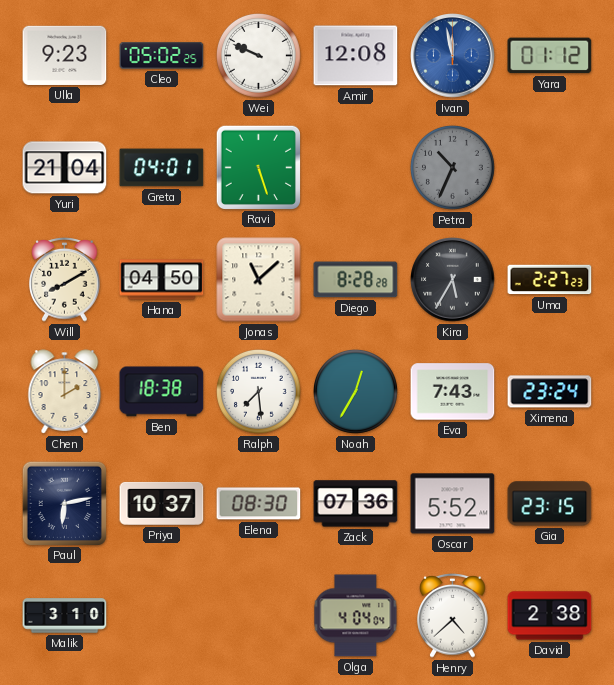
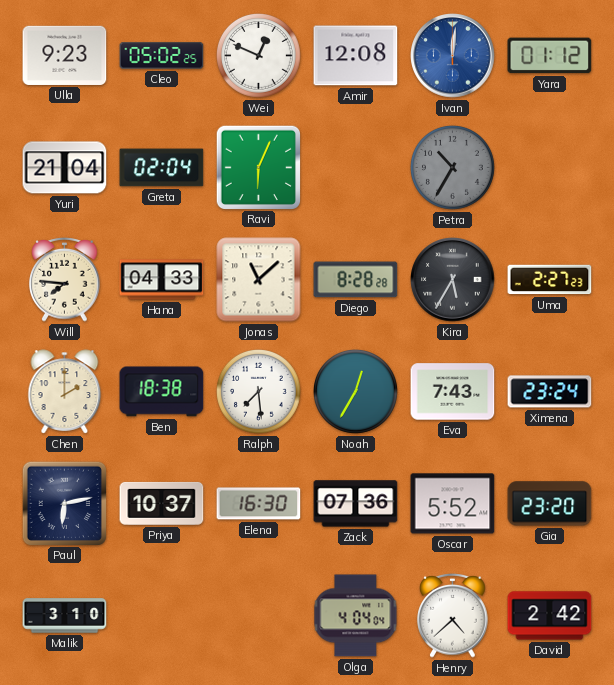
Wei: 9:49 -> 12:49 (259, 56)
Ivan: 11:58 -> 12:01 (453, 56)
Greta: 04:01 -> 02:04 (162, 168)
Ravi: 5:27 -> 6:04 (258, 167)
Petra: 10:34 -> 10:35 (453, 168)
Will: 8:10 -> 7:46 (65, 280)
Hana: 04:50 -> 04:33 (162, 280)
Elena: 08:30 -> 16:30 (259, 504)
Gia: 23:15 -> 23:20 (550, 504)
David: 2:38 -> 2:42 (550, 616)
